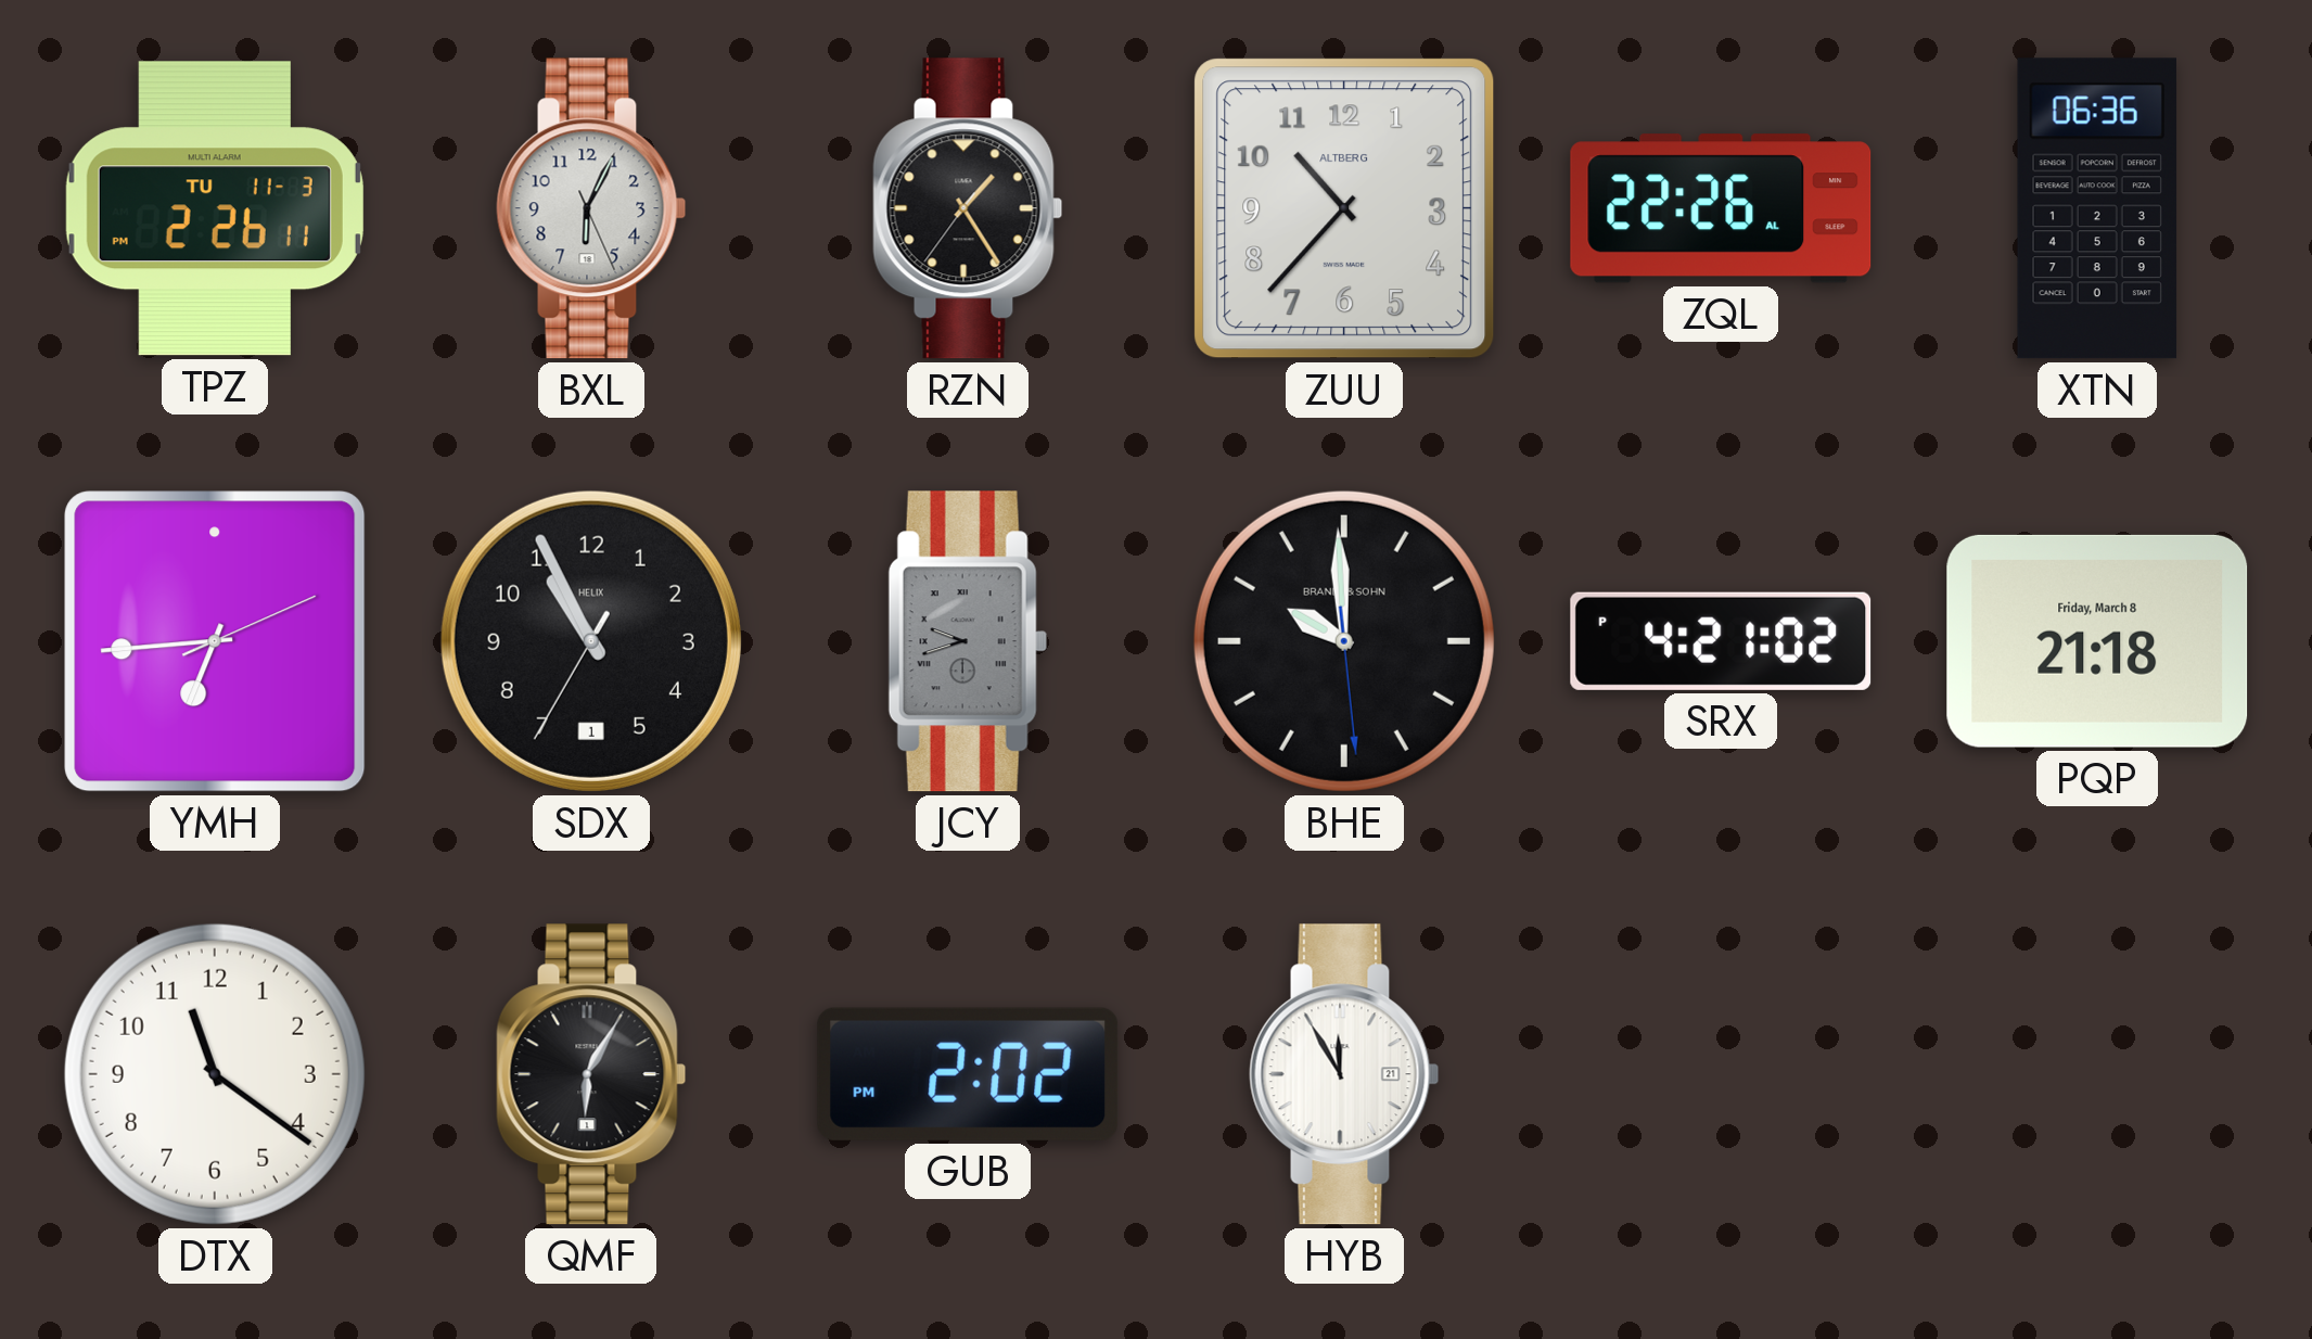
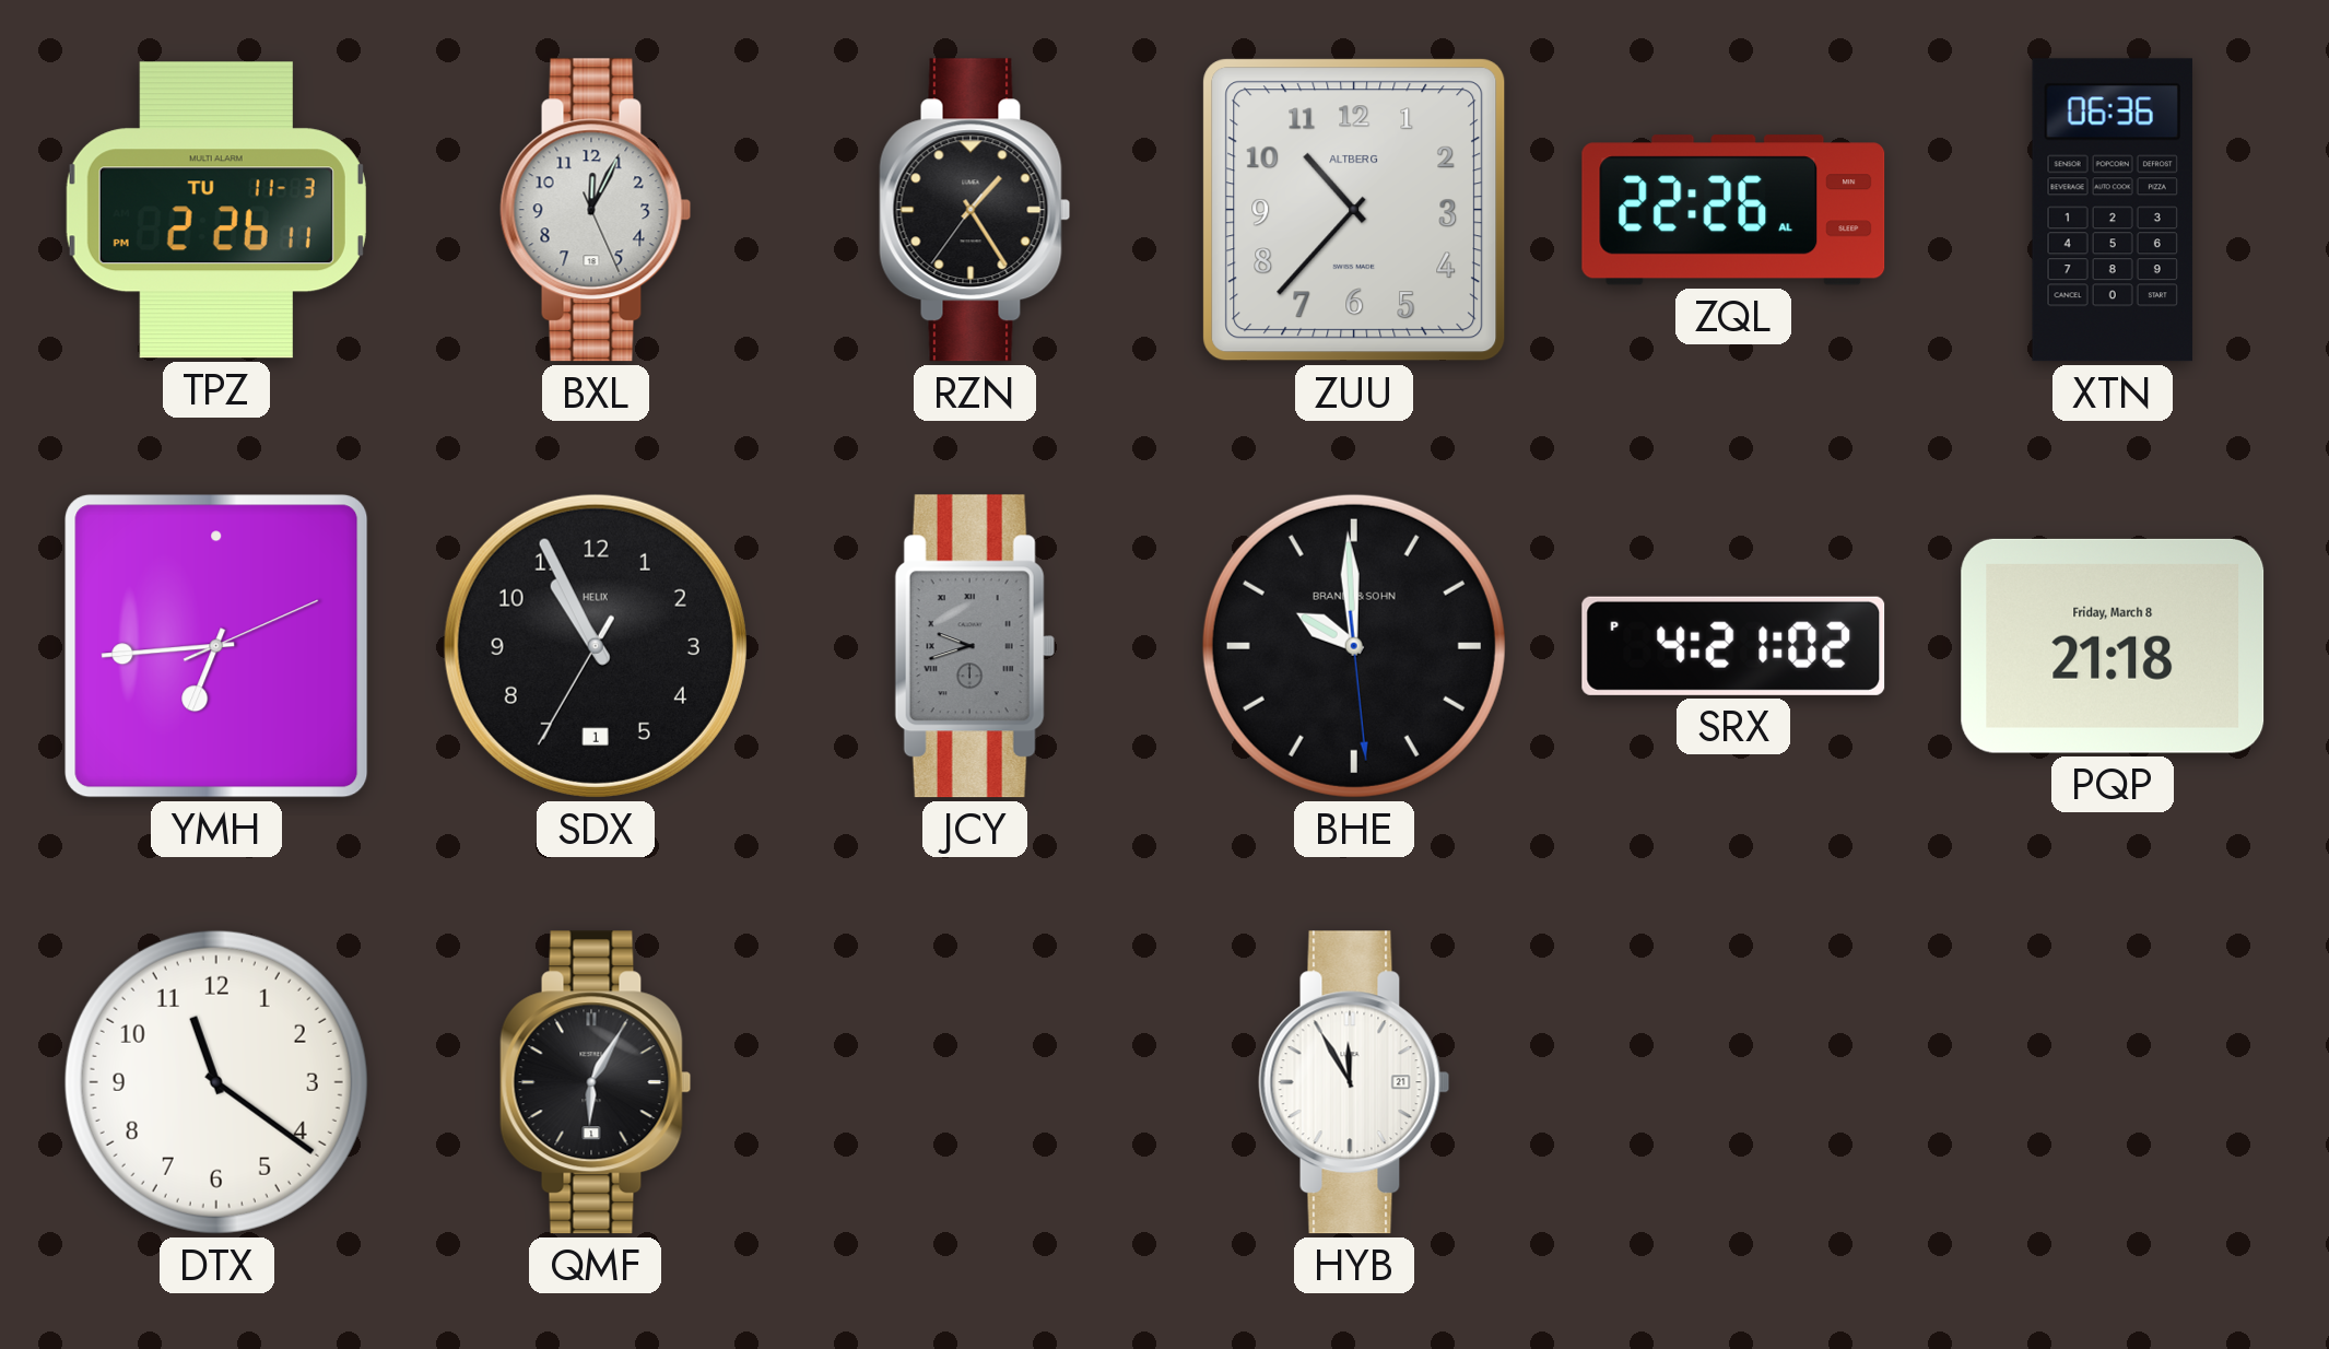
BXL: 6:04 -> 12:04 (596, 210)
GUB: 2:02 -> none (968, 1074)
